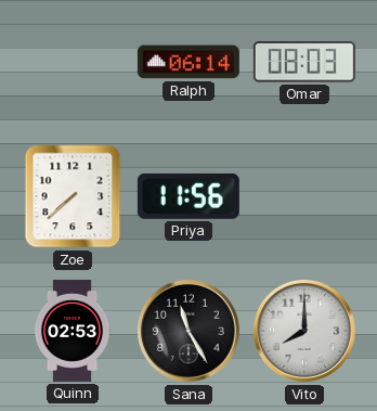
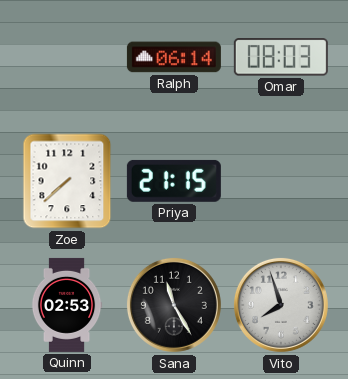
Priya: 11:56 -> 21:15 (174, 181)
Vito: 8:00 -> 7:57 (281, 305)
